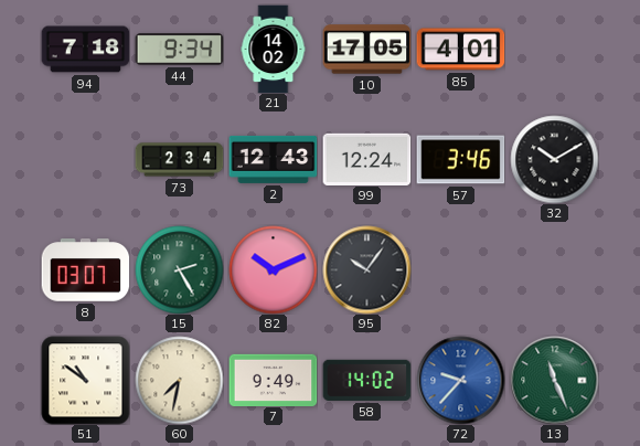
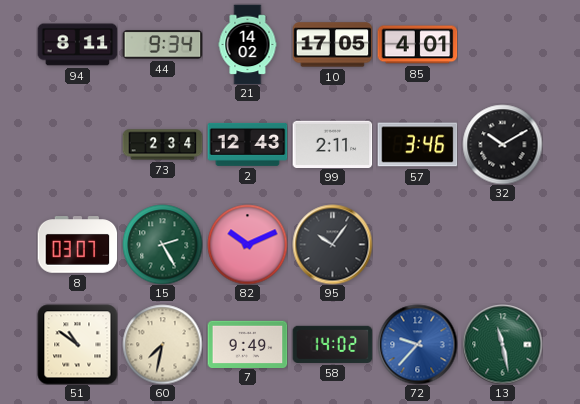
94: 7:18 -> 8:11 (77, 45)
99: 12:24 -> 2:11 (332, 144)
13: 11:26 -> 11:28 (502, 344)
